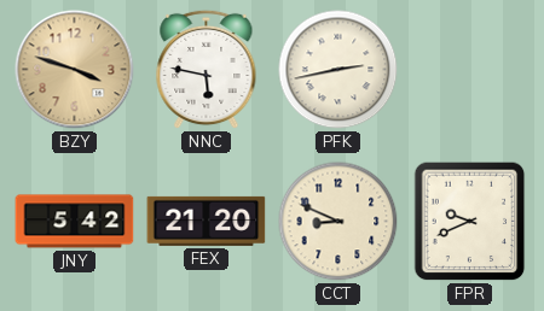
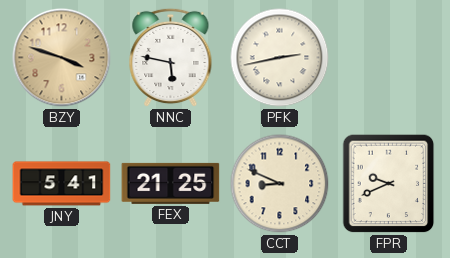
JNY: 5:42 -> 5:41 (62, 184)
FEX: 21:20 -> 21:25 (171, 183)
